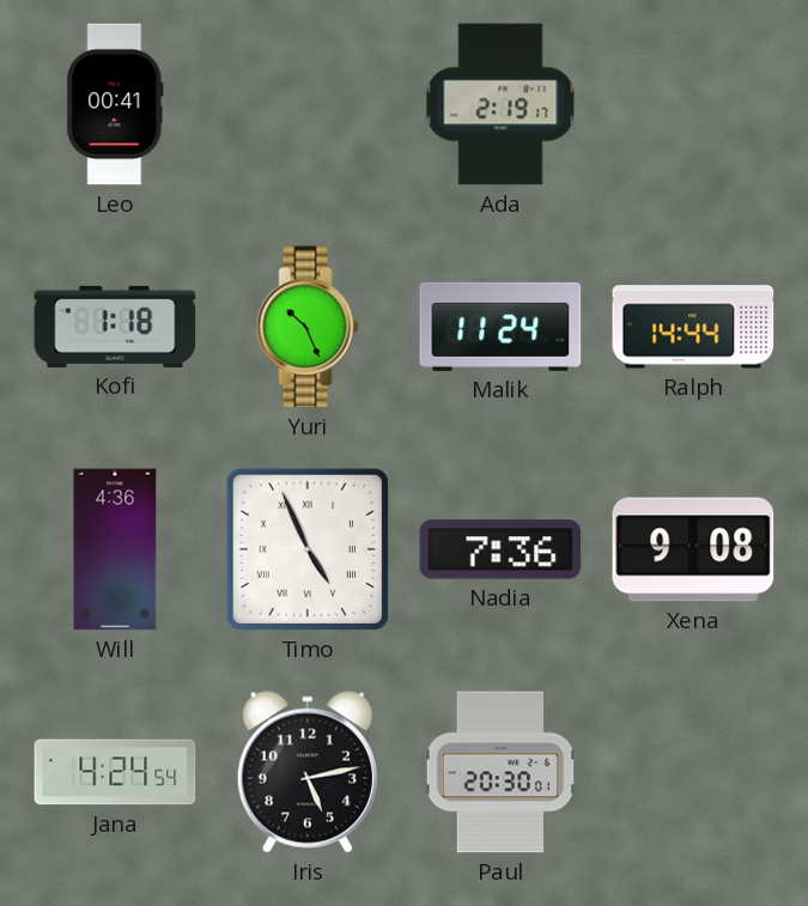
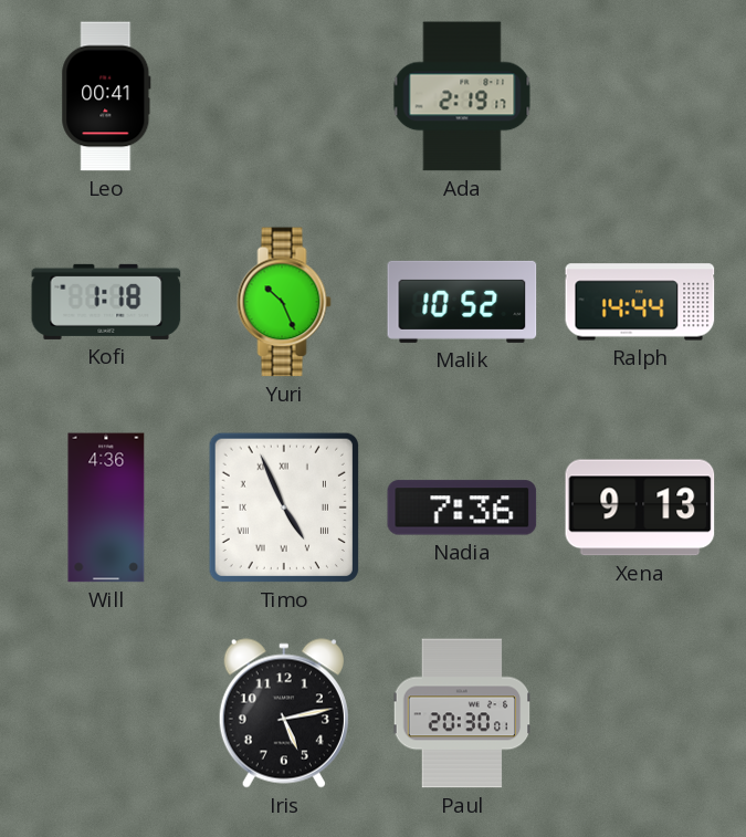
Malik: 11:24 -> 10:52 (462, 302)
Xena: 9:08 -> 9:13 (640, 508)
Jana: 4:24 -> none (115, 772)
